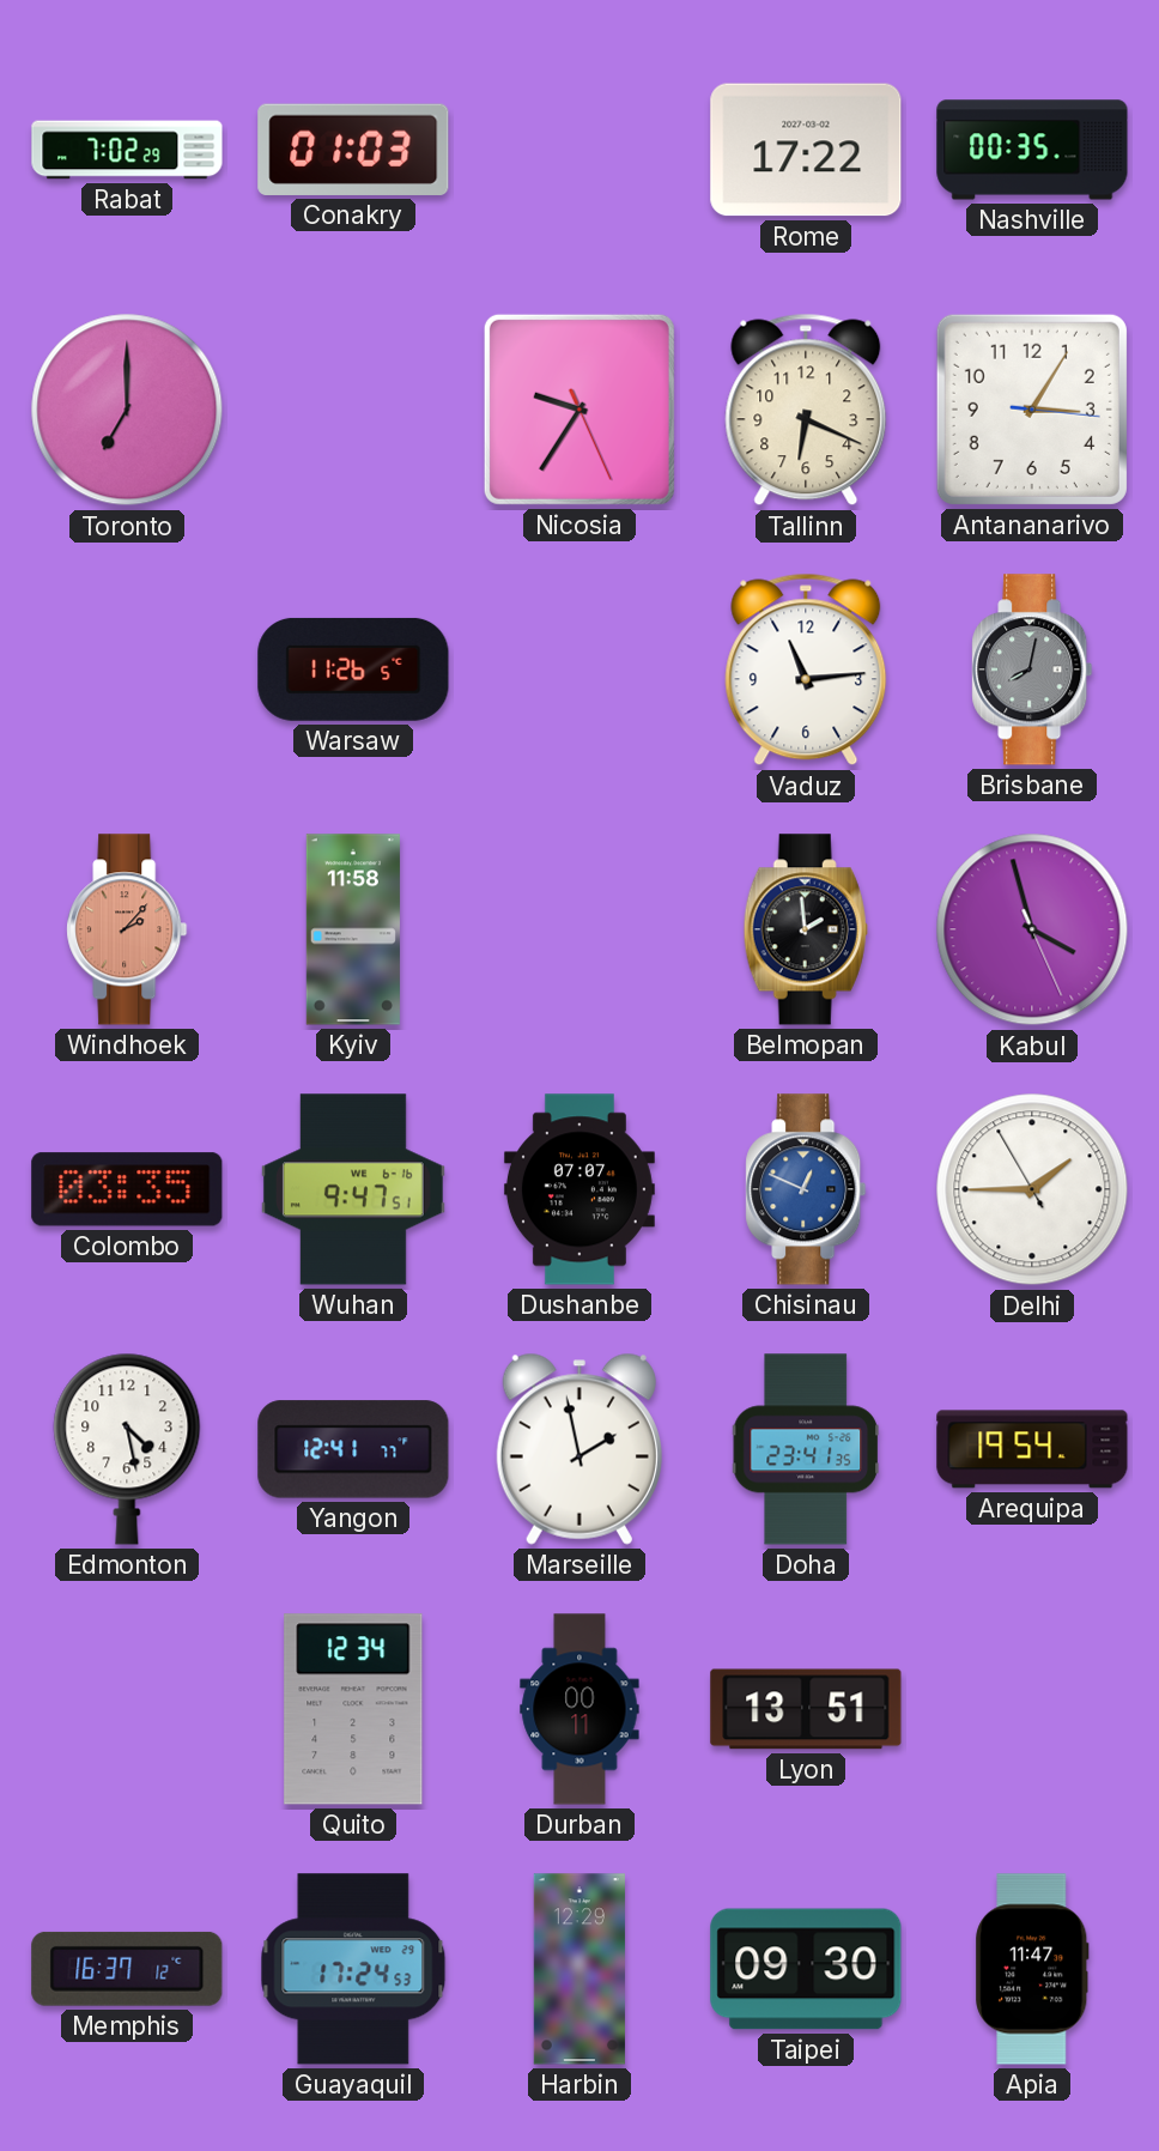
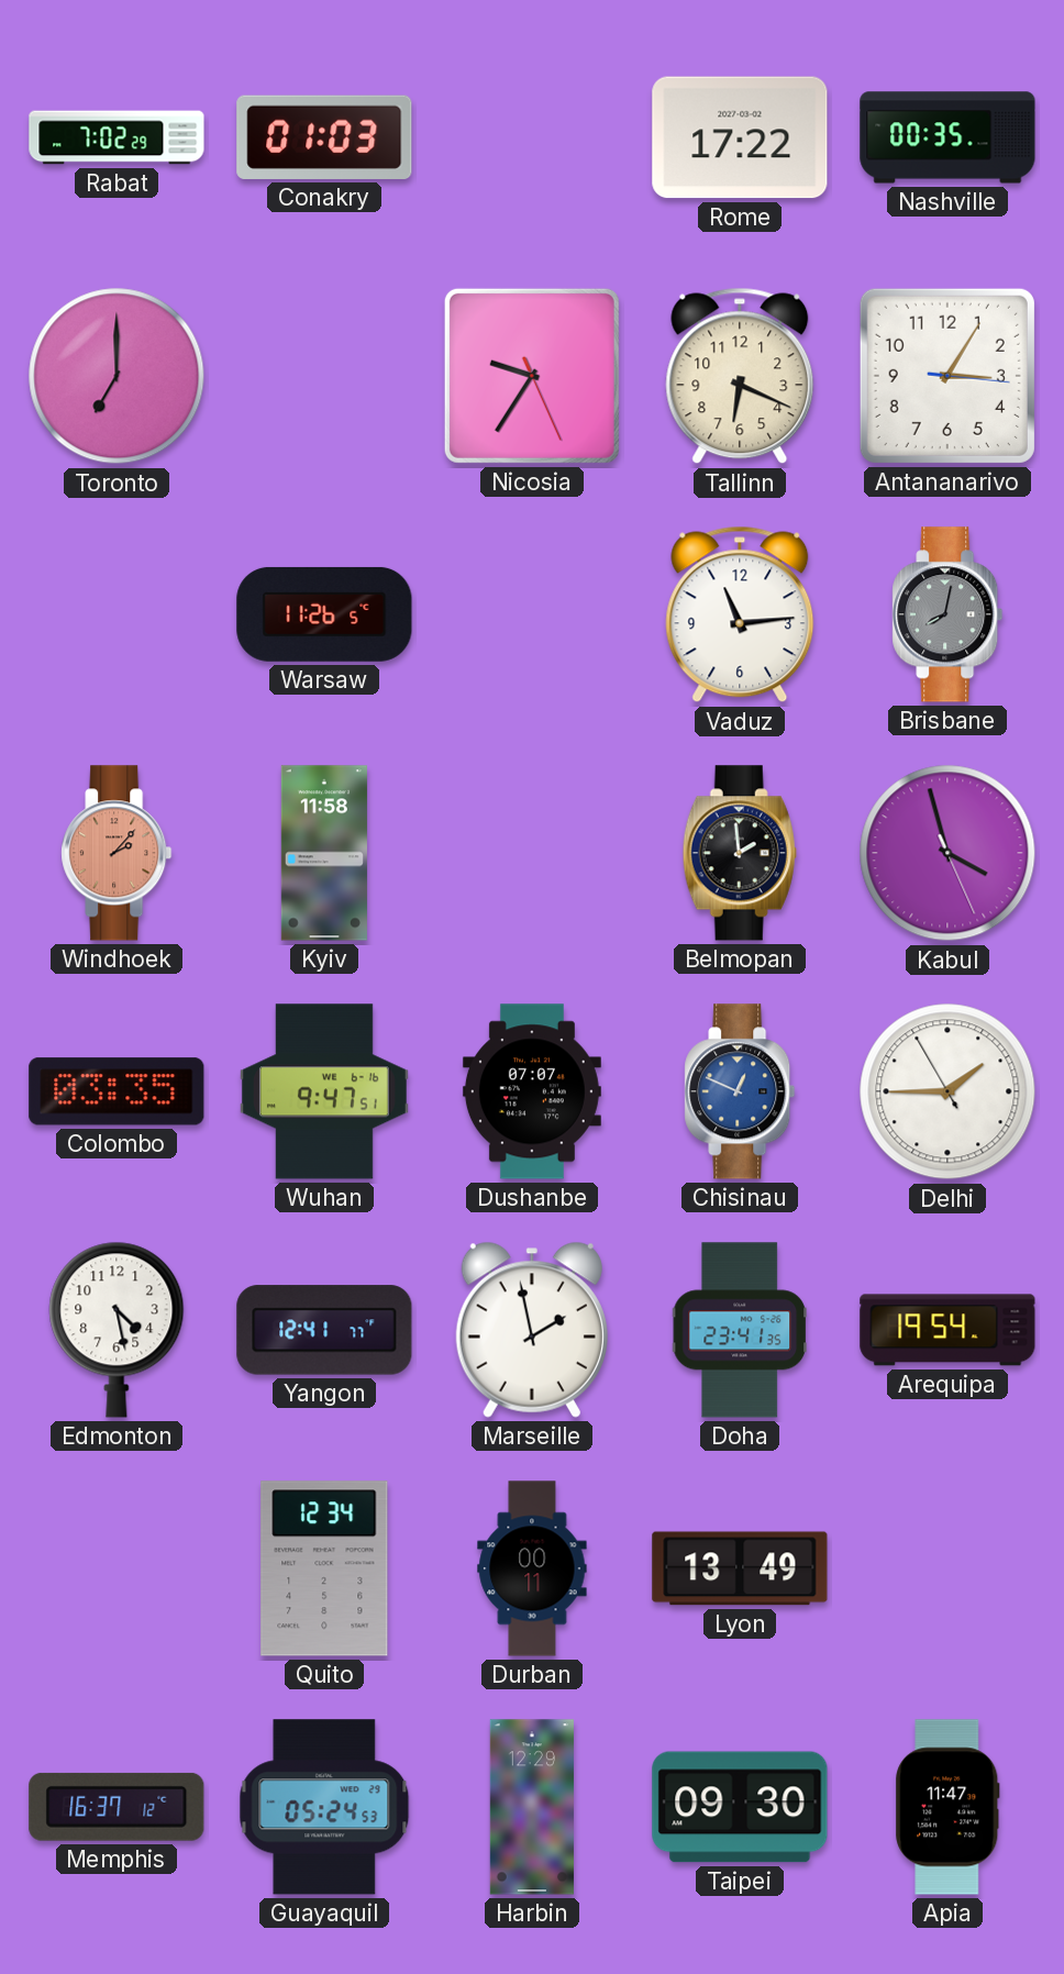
Lyon: 13:51 -> 13:49 (740, 1568)
Guayaquil: 17:24 -> 05:24 (324, 1807)
